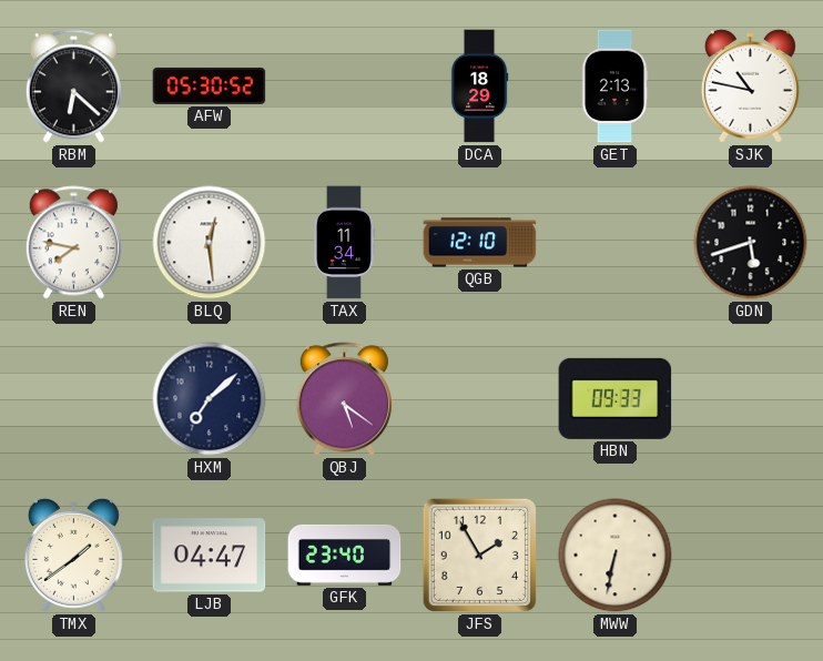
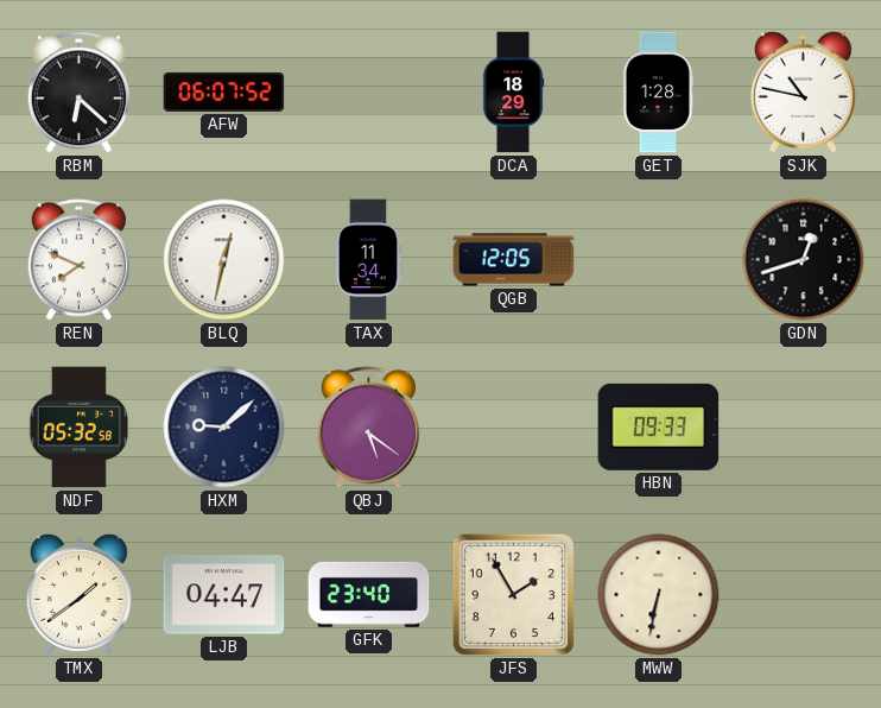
AFW: 05:30 -> 06:07 (224, 91)
GET: 2:13 -> 1:28 (658, 93)
REN: 7:47 -> 7:49 (78, 260)
BLQ: 12:29 -> 12:32 (224, 260)
QGB: 12:10 -> 12:05 (514, 260)
GDN: 5:42 -> 12:42 (804, 260)
NDF: none -> 05:32 (78, 428)
HXM: 7:08 -> 9:08 (224, 428)
